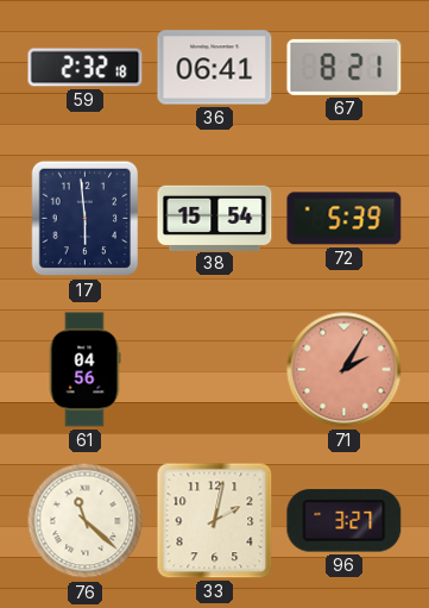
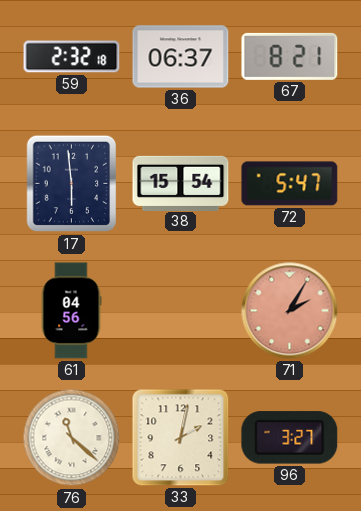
36: 06:41 -> 06:37 (181, 57)
72: 5:39 -> 5:47 (290, 184)
